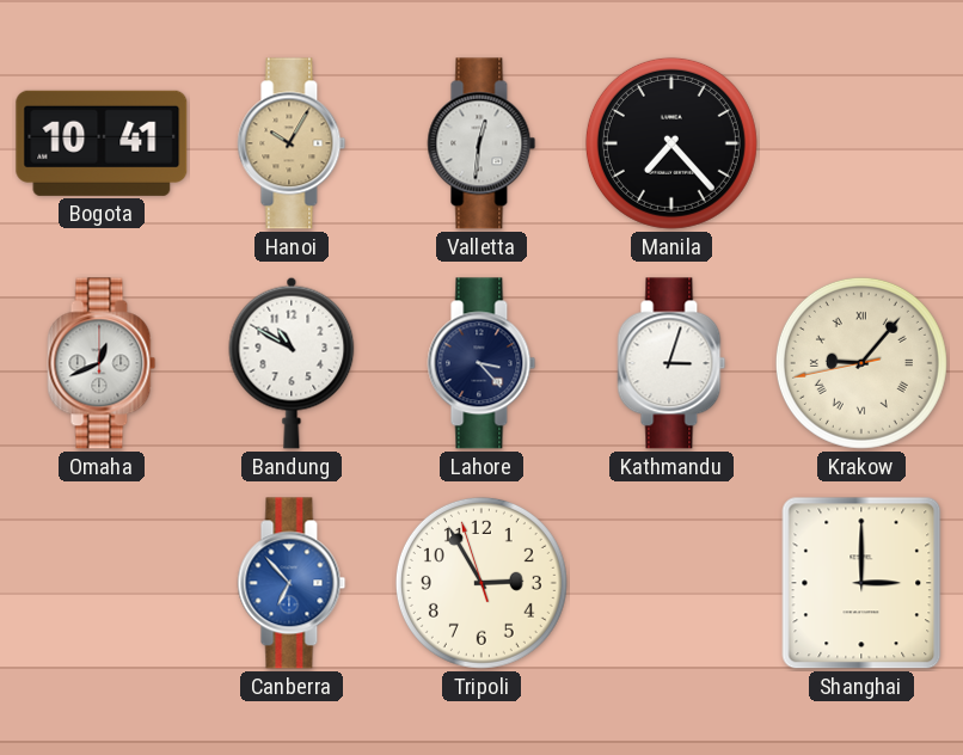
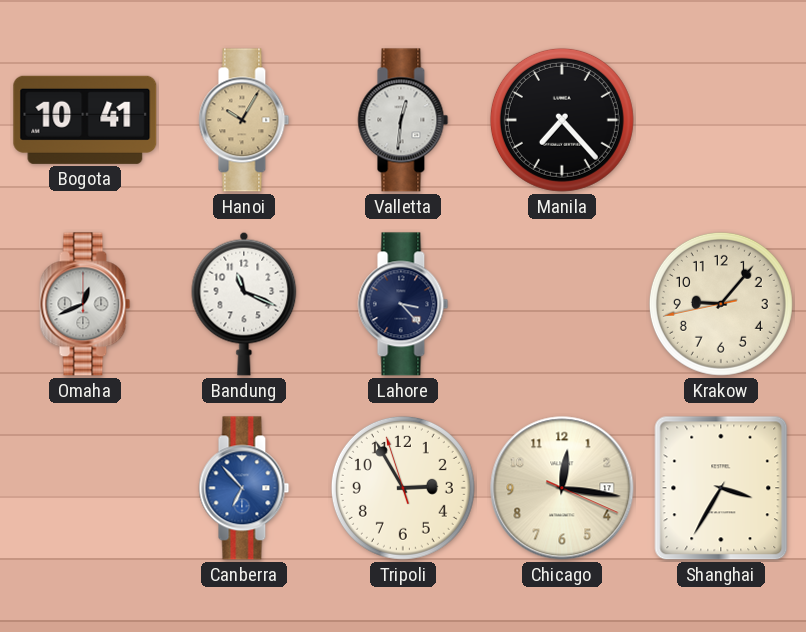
Bandung: 10:50 -> 11:19 (244, 304)
Kathmandu: 3:03 -> none (671, 363)
Krakow numerals: Roman -> Arabic (721, 304)
Chicago: none -> 12:16 (562, 488)
Shanghai: 3:00 -> 3:35 (721, 488)
